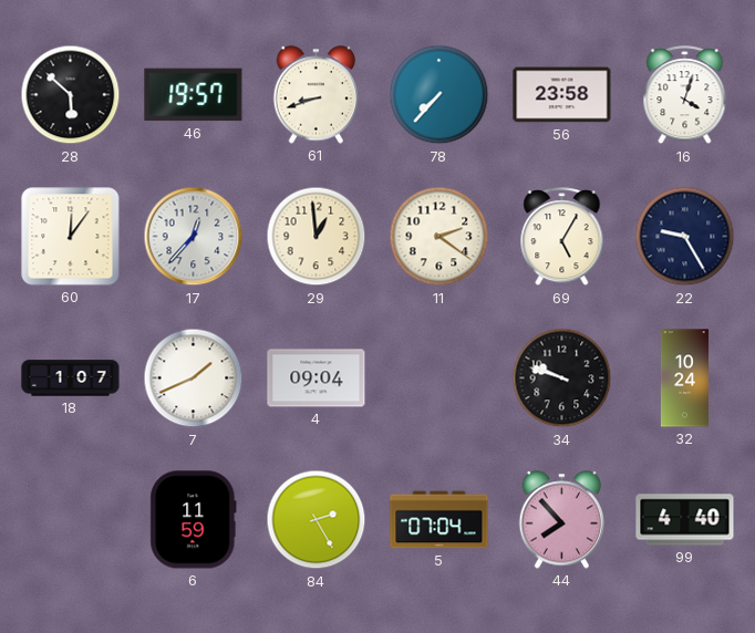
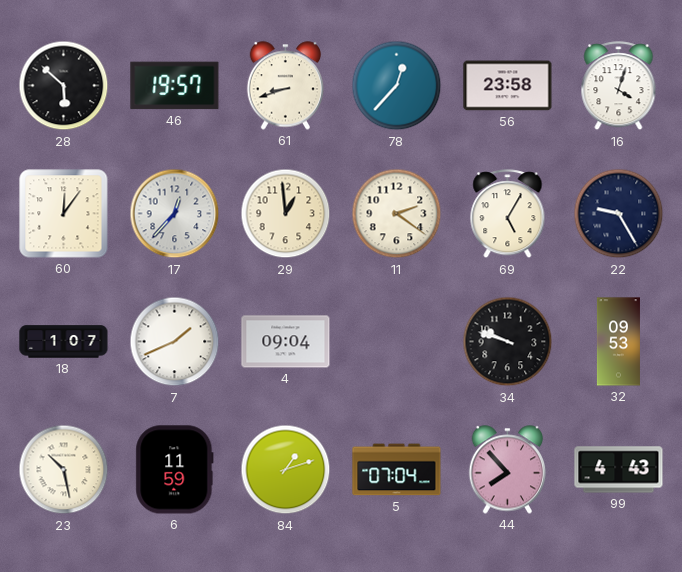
78: 7:37 -> 12:37 (397, 86)
32: 10:24 -> 09:53 (618, 342)
23: none -> 10:28 (64, 470)
84: 2:25 -> 1:12 (286, 470)
99: 4:40 -> 4:43 (619, 470)
